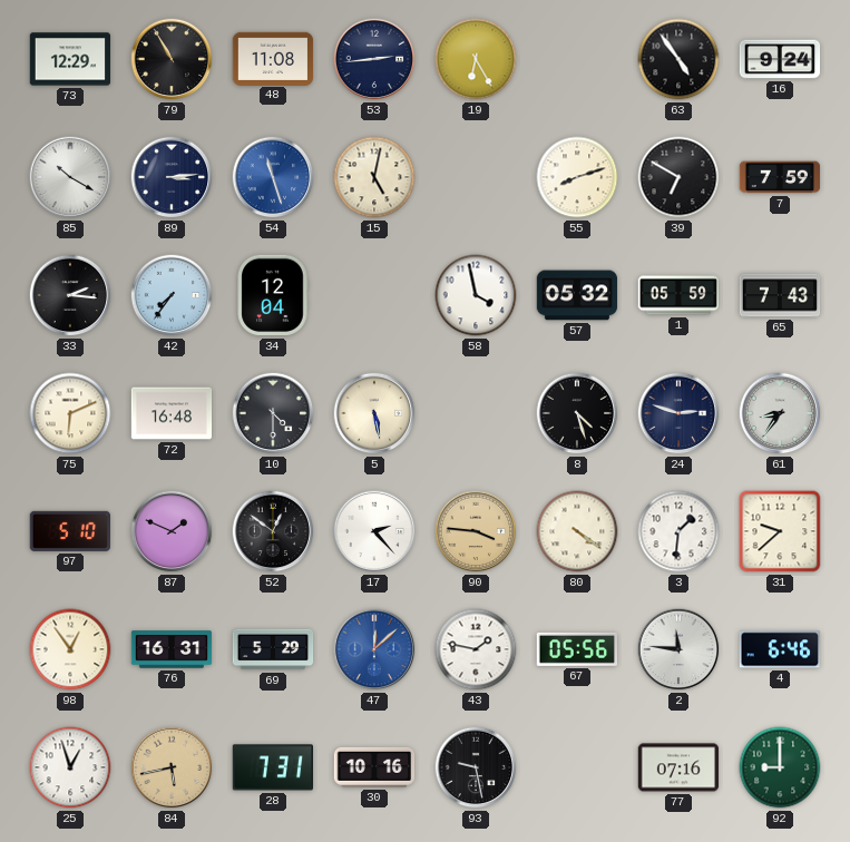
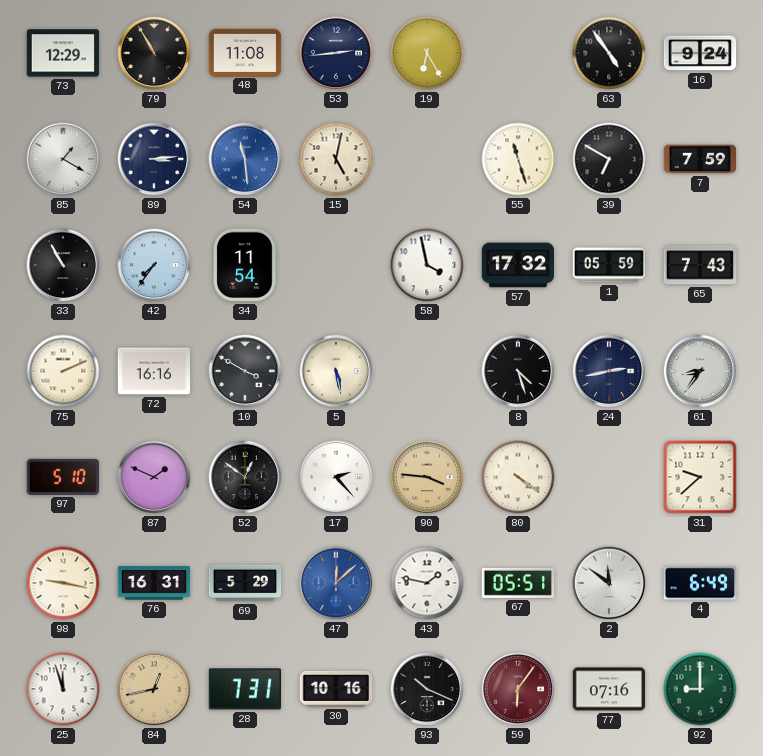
85: 10:20 -> 1:20 (63, 159)
54: 11:27 -> 11:29 (245, 159)
55: 8:12 -> 11:27 (518, 159)
33: 2:16 -> 10:55 (63, 265)
34: 12:04 -> 11:54 (245, 265)
57: 05:32 -> 17:32 (518, 265)
75: 6:11 -> 2:11 (63, 371)
72: 16:48 -> 16:16 (154, 371)
10: 4:30 -> 3:50 (245, 371)
24: 2:48 -> 2:43 (609, 371)
3: 1:31 -> none (678, 531)
98: 12:54 -> 9:17 (63, 583)
67: 05:56 -> 05:51 (517, 583)
2: 11:46 -> 11:51 (609, 583)
4: 6:46 -> 6:49 (699, 583)
25: 12:57 -> 11:57 (63, 689)
84: 5:43 -> 12:43 (154, 689)
93: 9:28 -> 10:19 (427, 689)
59: none -> 6:06 (518, 689)
